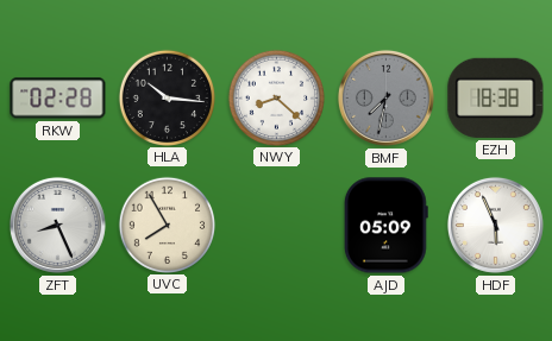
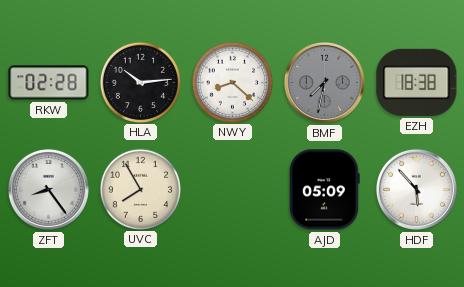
HLA: 10:16 -> 10:14 (140, 82)
ZFT: 8:26 -> 8:24 (48, 189)
HDF: 5:56 -> 5:53 (416, 189)
